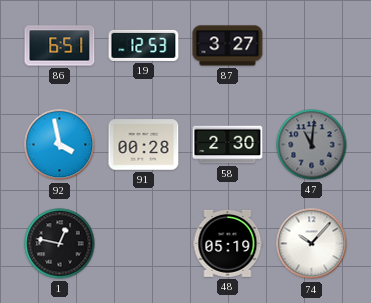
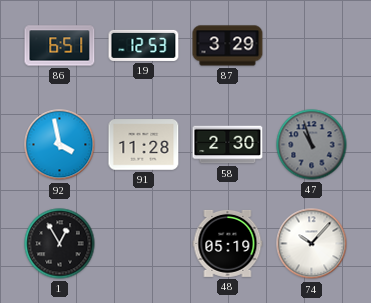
87: 3:27 -> 3:29 (228, 46)
91: 00:28 -> 11:28 (144, 145)
47: 11:01 -> 10:57 (312, 145)
1: 12:47 -> 12:55 (60, 244)
